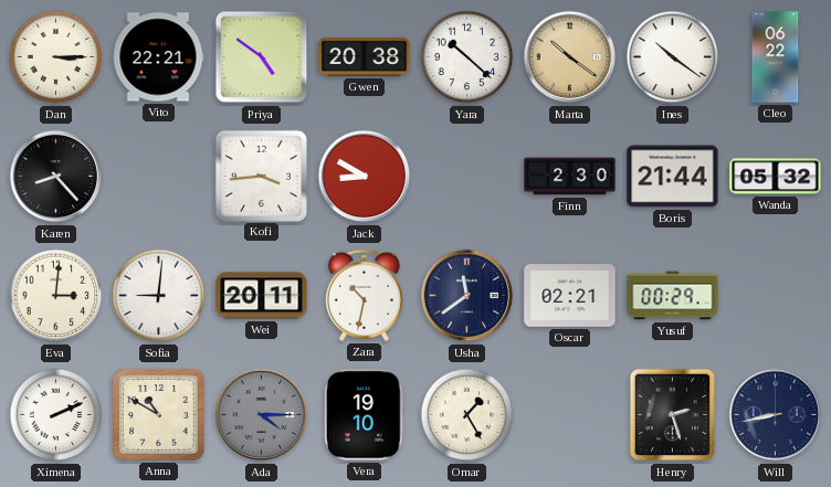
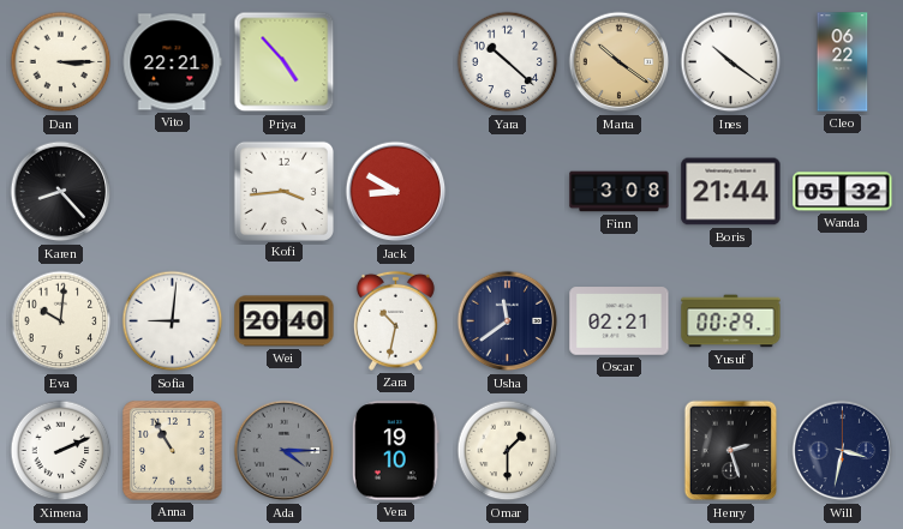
Priya: 4:51 -> 4:53 (285, 62)
Gwen: 20:38 -> none (365, 56)
Finn: 2:30 -> 3:08 (620, 192)
Eva: 3:01 -> 10:01 (61, 321)
Wei: 20:11 -> 20:40 (285, 321)
Anna: 10:50 -> 10:55 (173, 451)
Omar: 1:25 -> 1:30 (508, 451)
Will: 8:43 -> 3:32 (843, 451)
